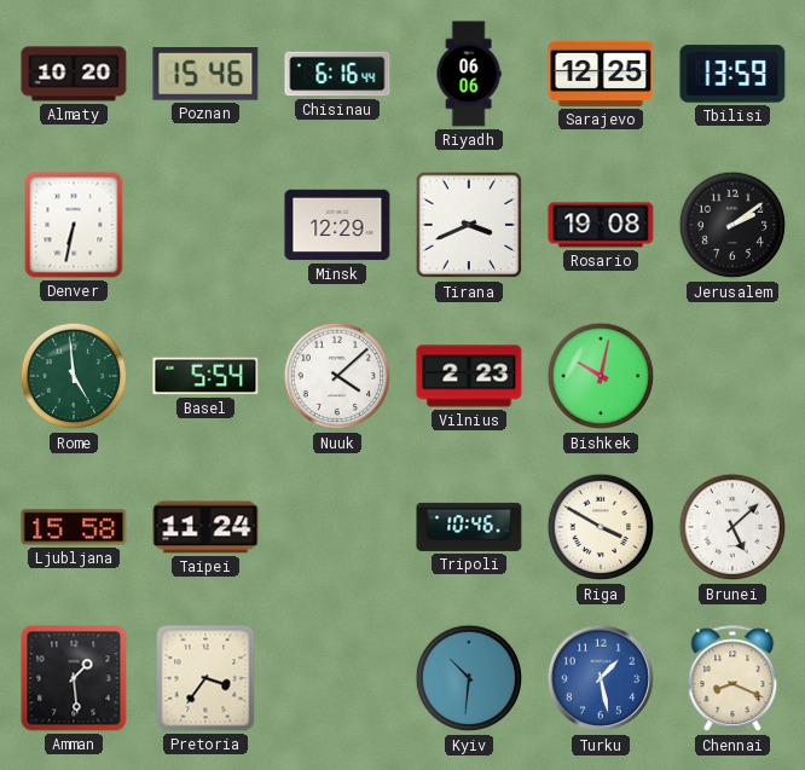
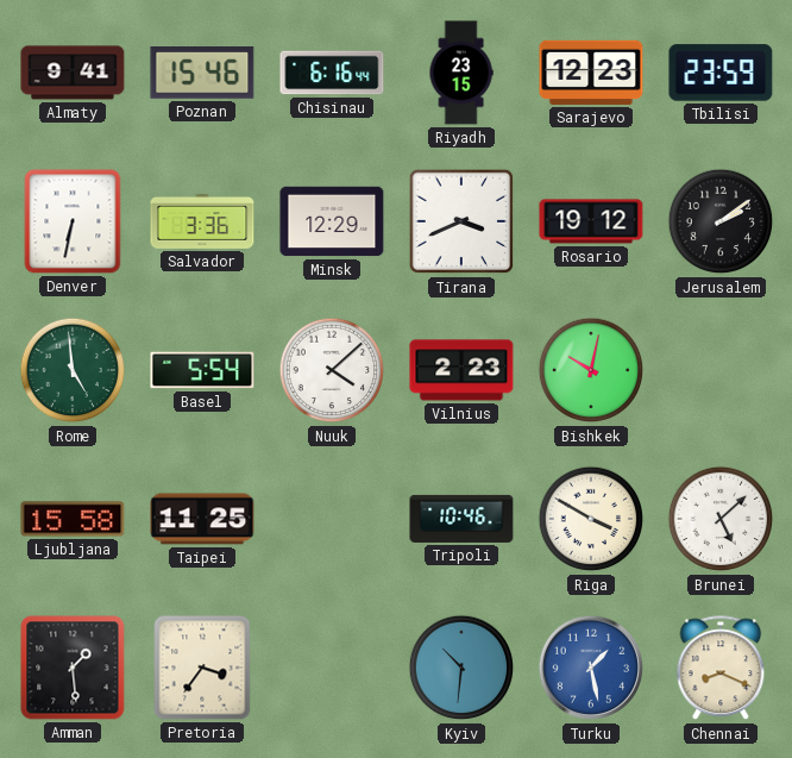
Almaty: 10:20 -> 9:41 (73, 73)
Riyadh: 06:06 -> 23:15 (461, 73)
Sarajevo: 12:25 -> 12:23 (591, 73)
Tbilisi: 13:59 -> 23:59 (721, 73)
Salvador: none -> 3:36 (202, 221)
Rosario: 19:08 -> 19:12 (591, 221)
Taipei: 11:24 -> 11:25 (202, 519)
